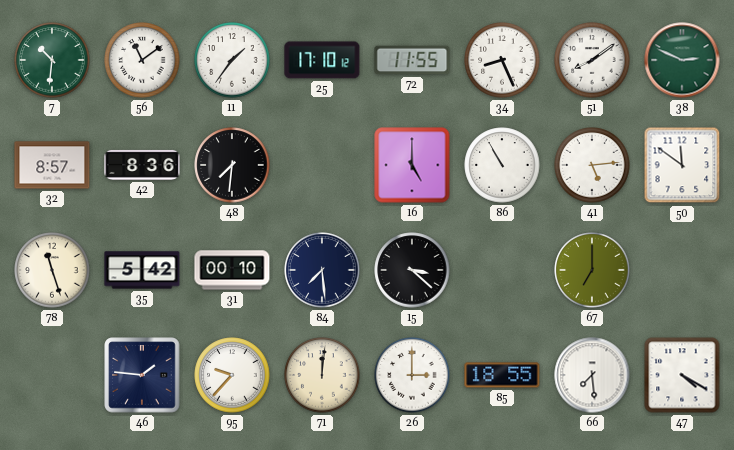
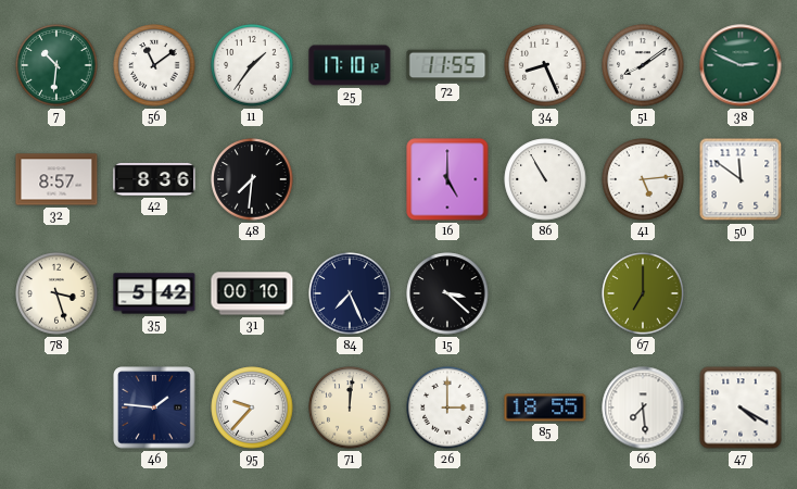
78: 11:27 -> 3:27 (56, 293)
84: 7:29 -> 7:26 (350, 293)
